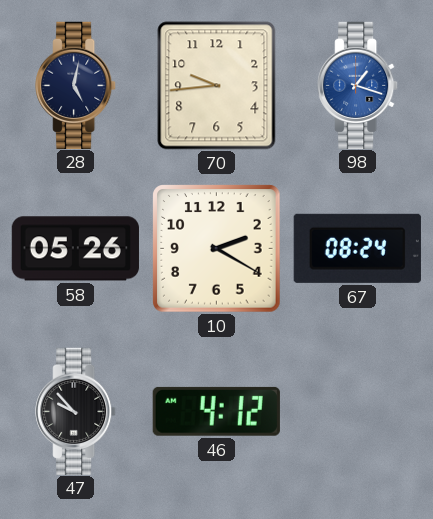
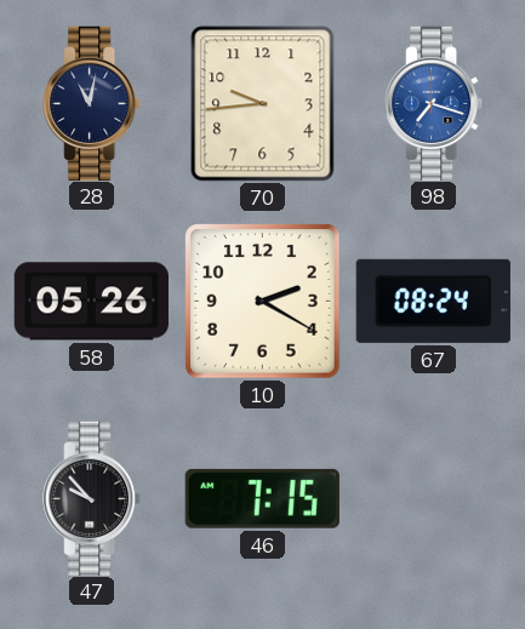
28: 5:02 -> 11:02 (92, 103)
98: 1:18 -> 7:18 (434, 103)
46: 4:12 -> 7:15 (262, 498)
